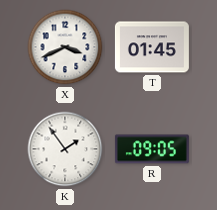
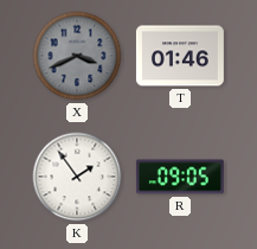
X dial: white -> grey (77, 56)
T: 01:45 -> 01:46 (180, 56)
